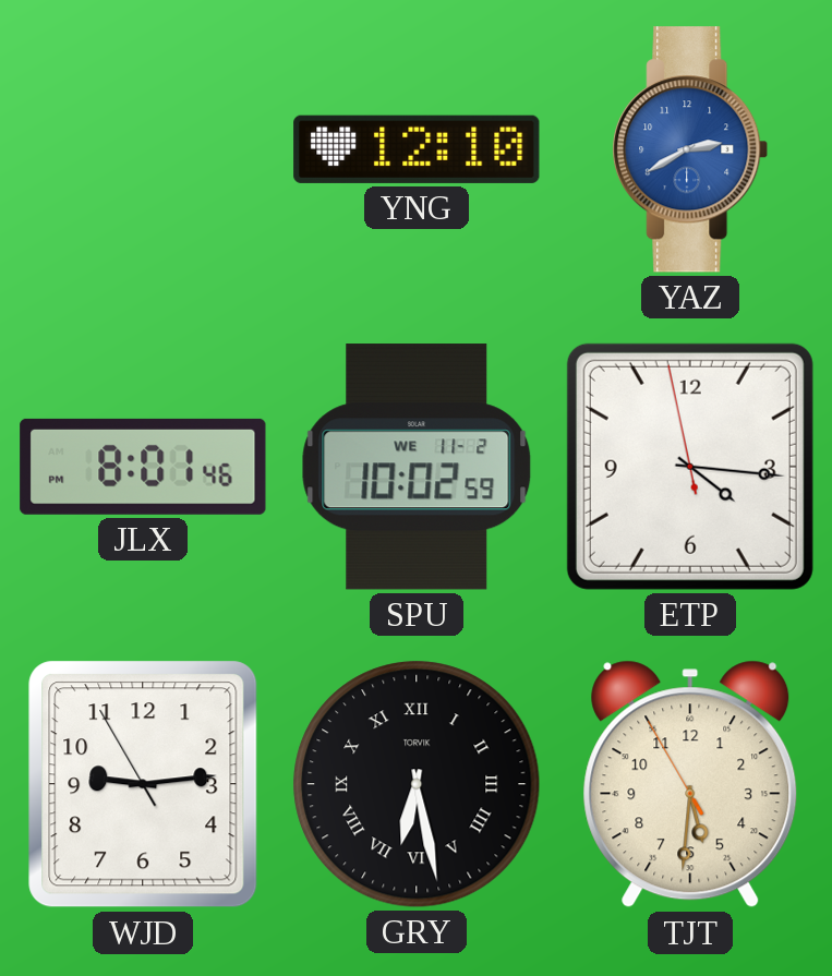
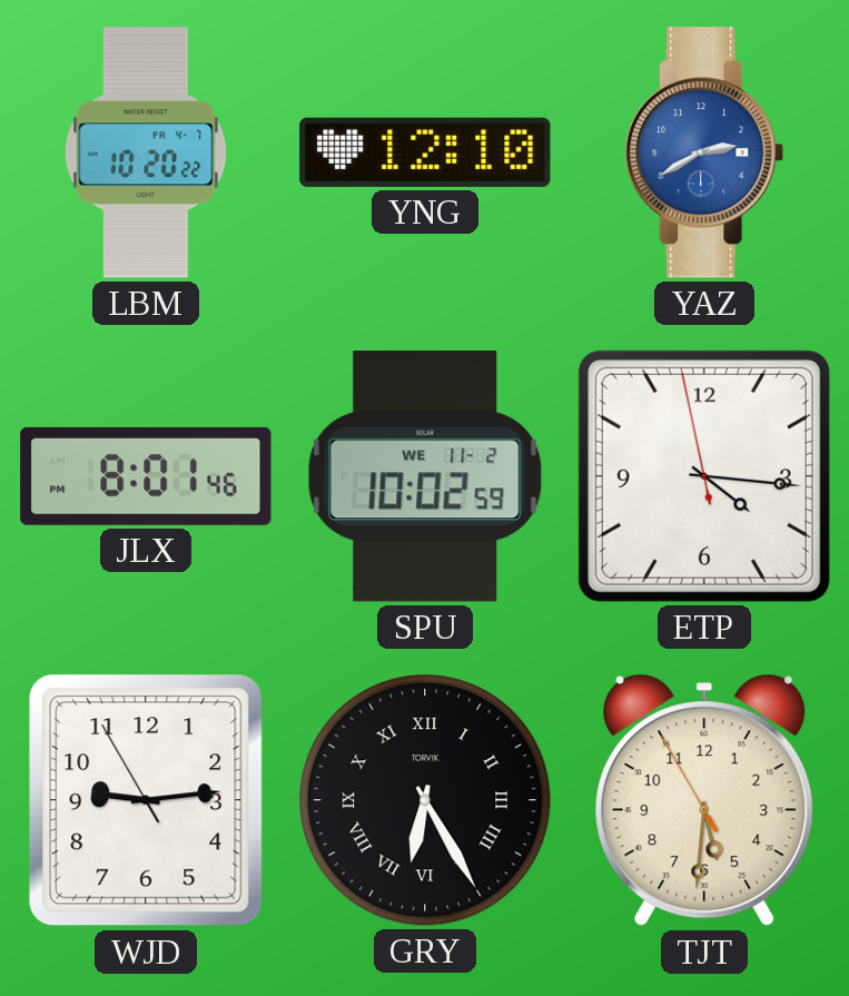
LBM: none -> 10:20 (146, 152)
GRY: 6:28 -> 6:25 (425, 800)
